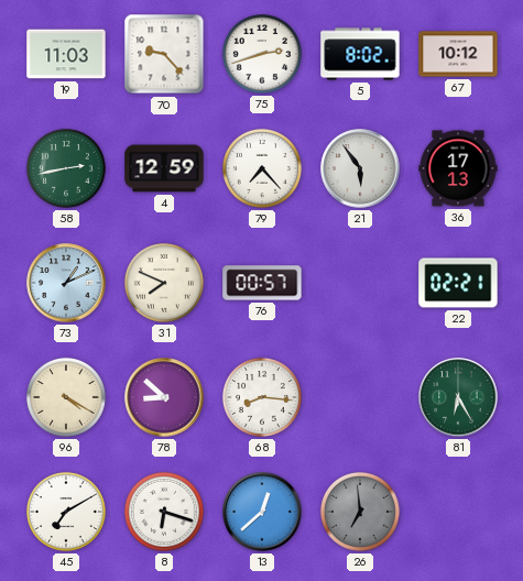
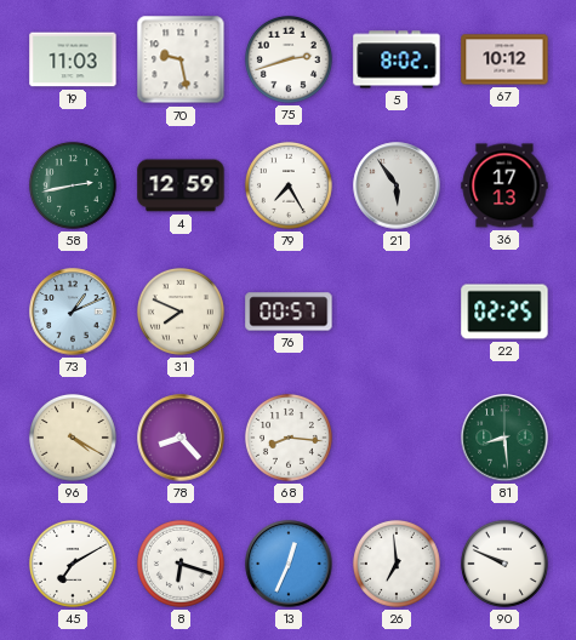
70: 9:23 -> 9:28 (181, 59)
79: 7:23 -> 7:25 (289, 185)
22: 02:21 -> 02:25 (504, 312)
78: 8:52 -> 8:23 (181, 438)
81: 6:25 -> 8:29 (504, 438)
13: 12:38 -> 12:34 (289, 564)
26 dial: grey -> white (397, 564)
90: none -> 9:49 (504, 564)
